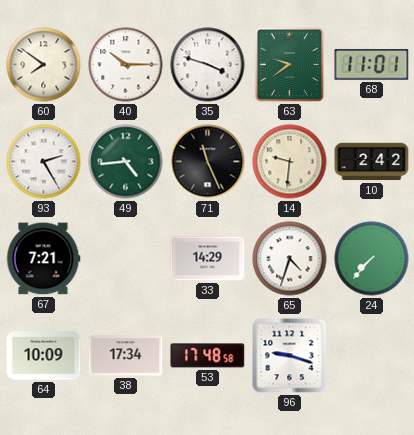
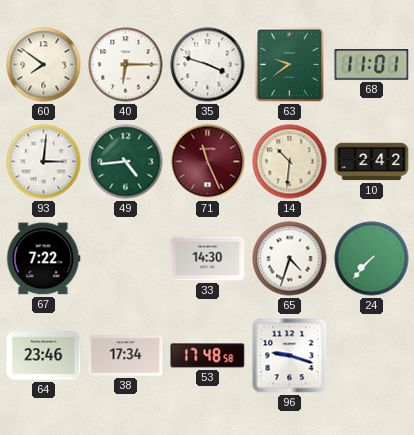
40: 10:15 -> 6:15 (126, 65)
93: 2:25 -> 3:01 (44, 162)
71 dial: black -> burgundy (208, 162)
14: 9:31 -> 10:31 (290, 162)
67: 7:21 -> 7:22 (43, 259)
33: 14:29 -> 14:30 (208, 259)
64: 10:09 -> 23:46 (44, 356)
